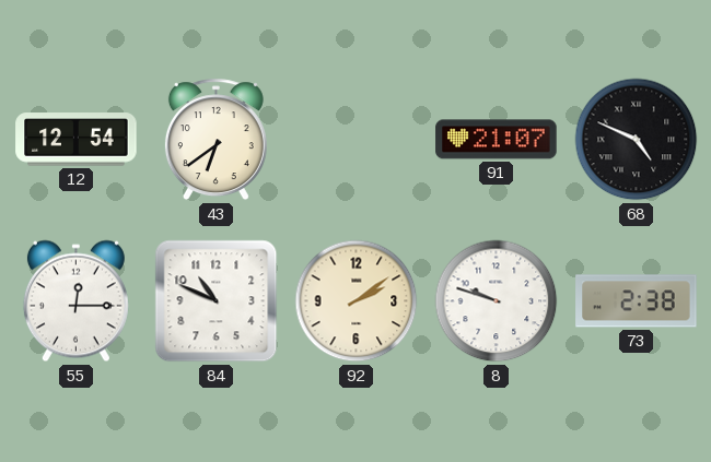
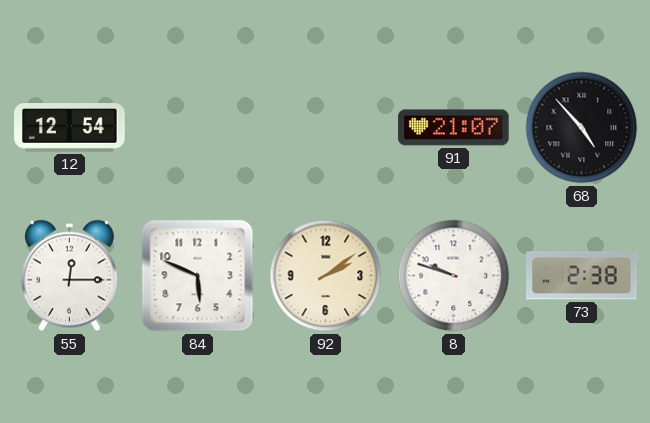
43: 6:39 -> none (215, 140)
68: 4:49 -> 4:53 (582, 128)
84: 10:49 -> 5:49 (198, 276)
